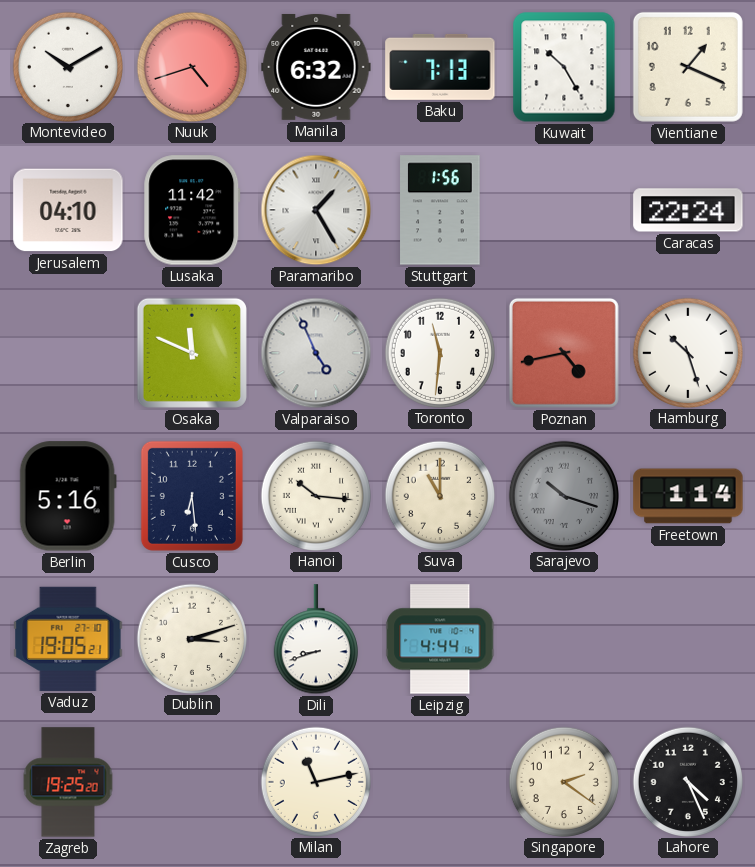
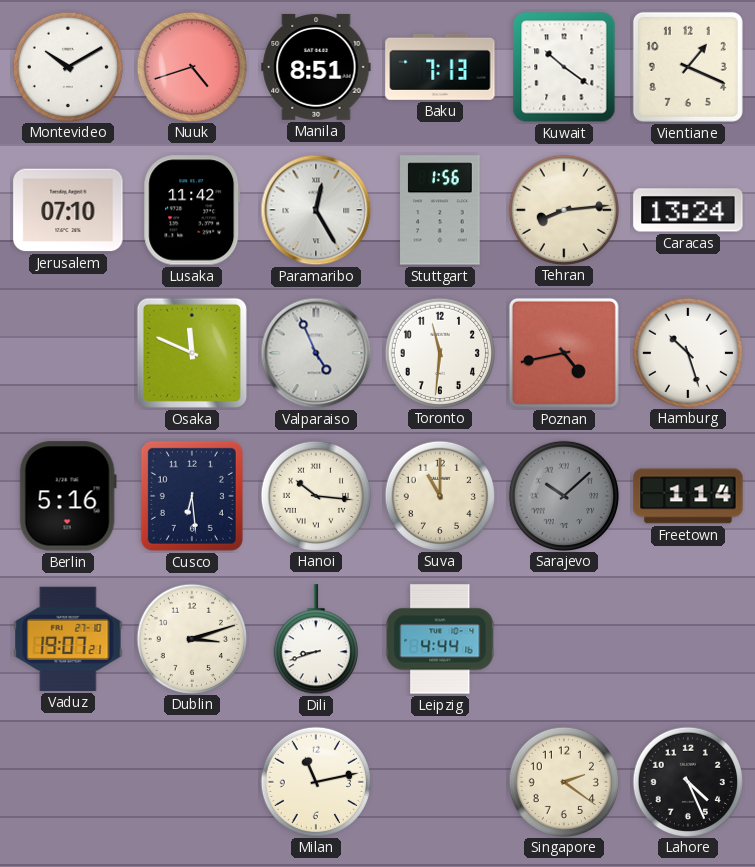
Manila: 6:32 -> 8:51 (316, 67)
Kuwait: 10:25 -> 10:21 (564, 67)
Jerusalem: 04:10 -> 07:10 (68, 210)
Paramaribo: 1:25 -> 12:25 (316, 210)
Tehran: none -> 8:14 (563, 209)
Caracas: 22:24 -> 13:24 (688, 210)
Sarajevo: 10:18 -> 10:08 (563, 495)
Vaduz: 19:05 -> 19:07 (68, 639)
Zagreb: 19:25 -> none (68, 782)
